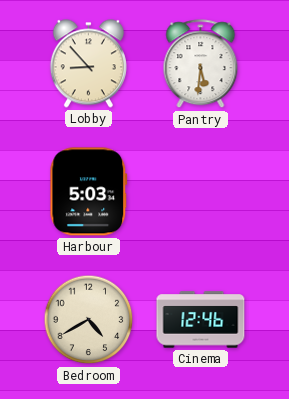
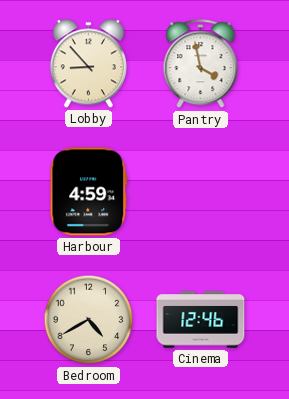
Pantry: 5:31 -> 3:58 (201, 64)
Harbour: 5:03 -> 4:59 (89, 192)
